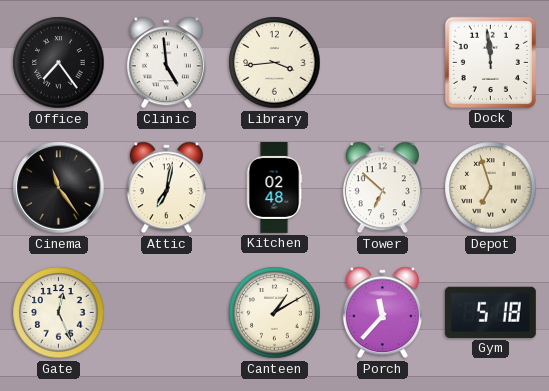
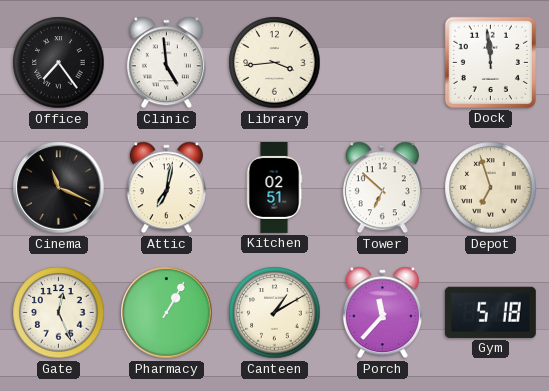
Cinema: 11:24 -> 11:19 (59, 188)
Kitchen: 02:48 -> 02:51 (274, 187)
Pharmacy: none -> 1:05 (167, 313)
